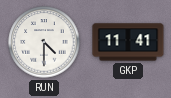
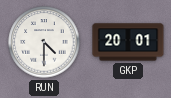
GKP: 11:41 -> 20:01 (128, 42)
